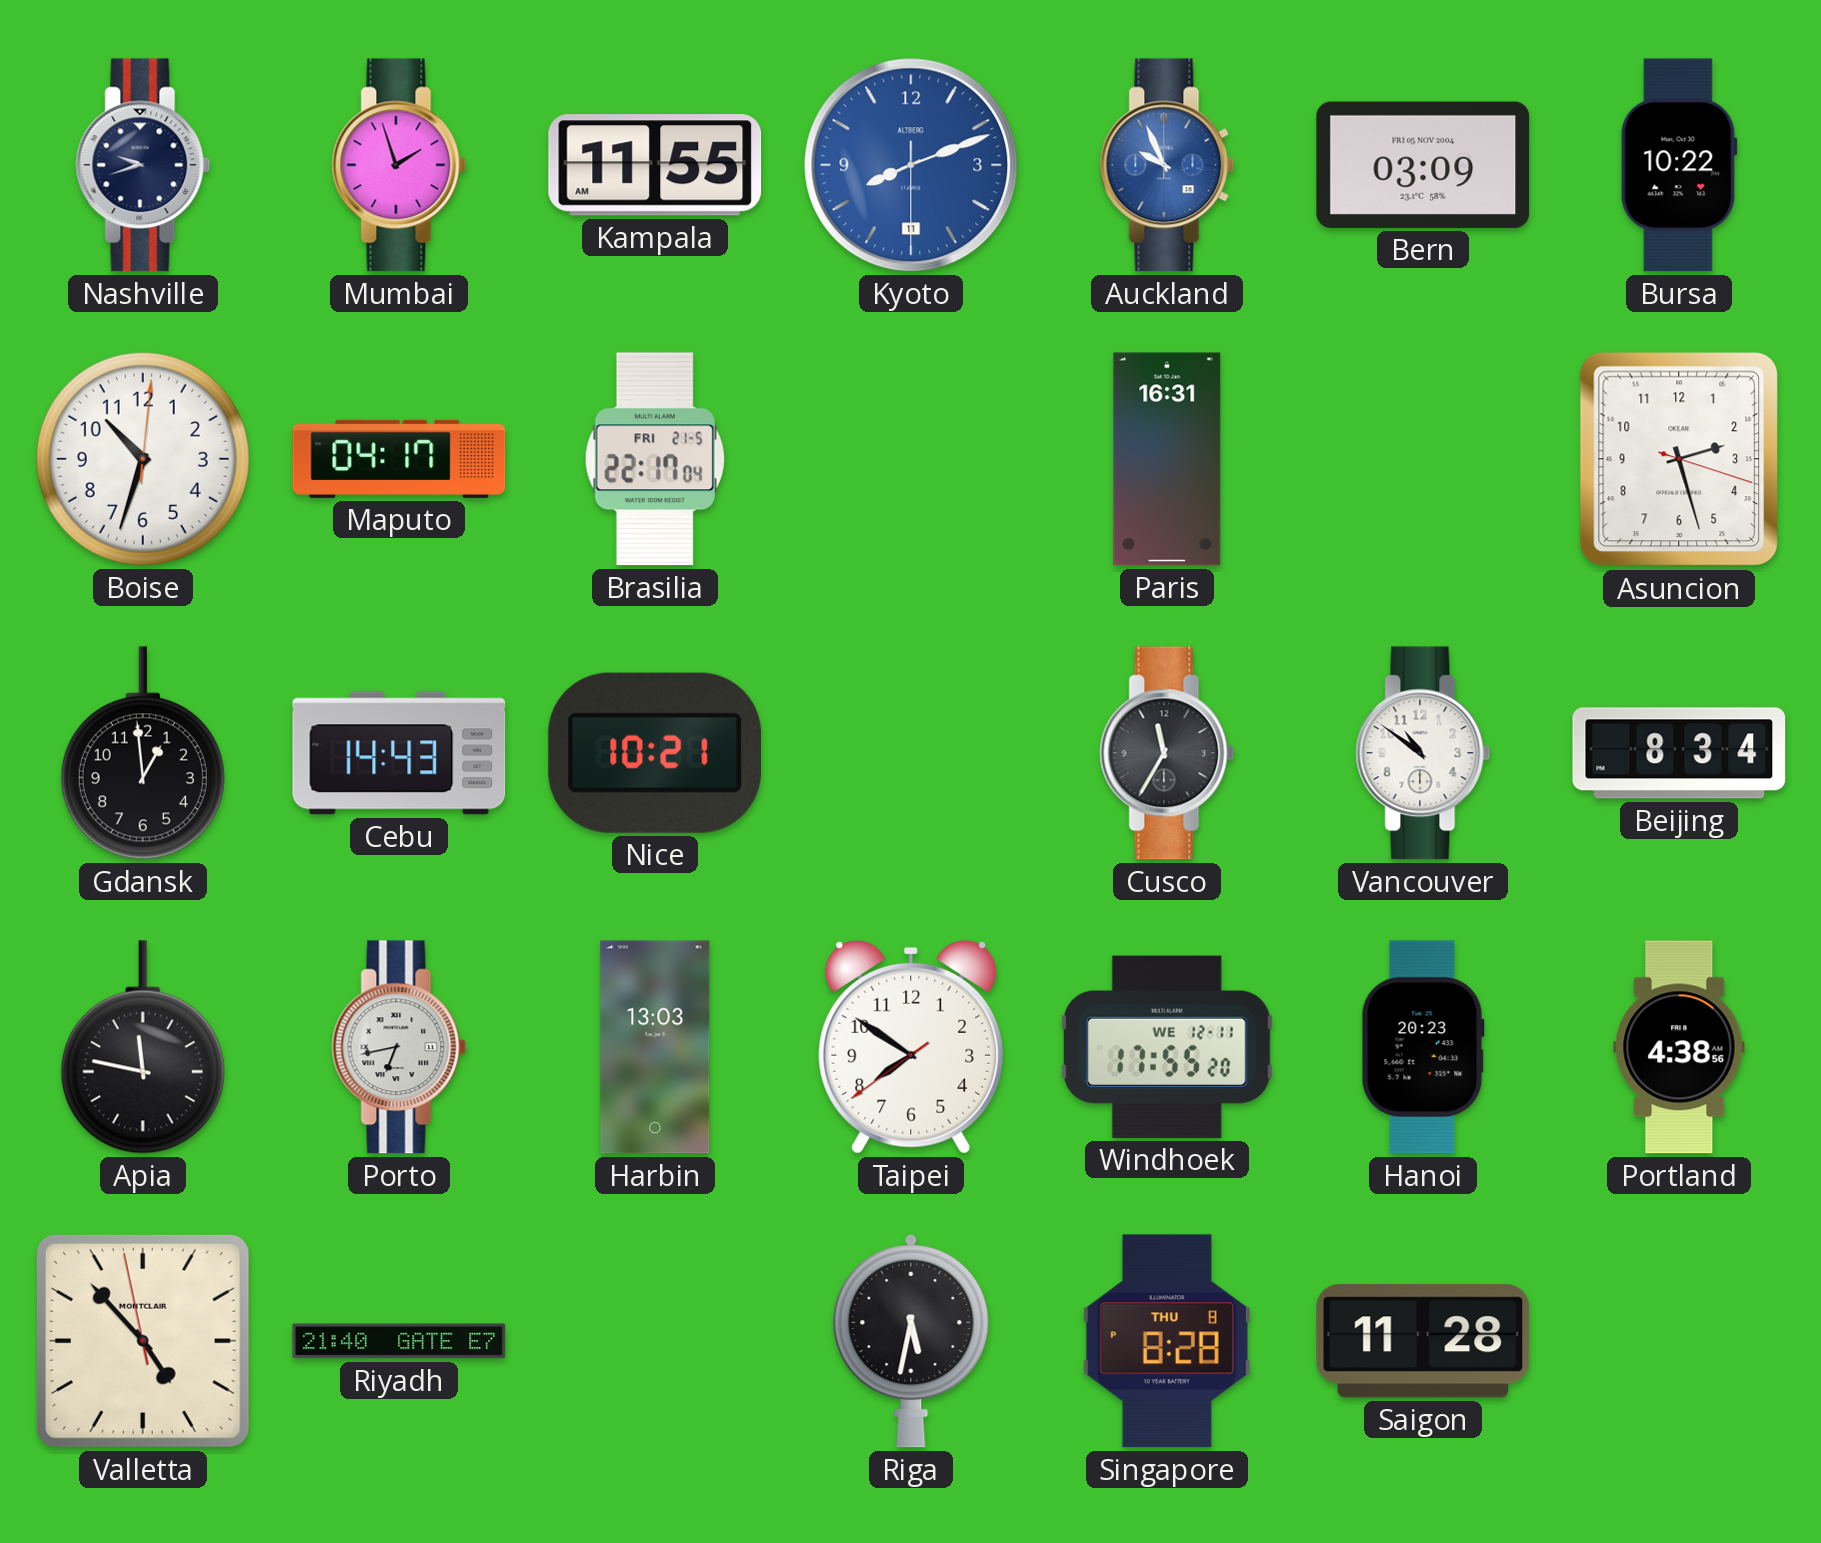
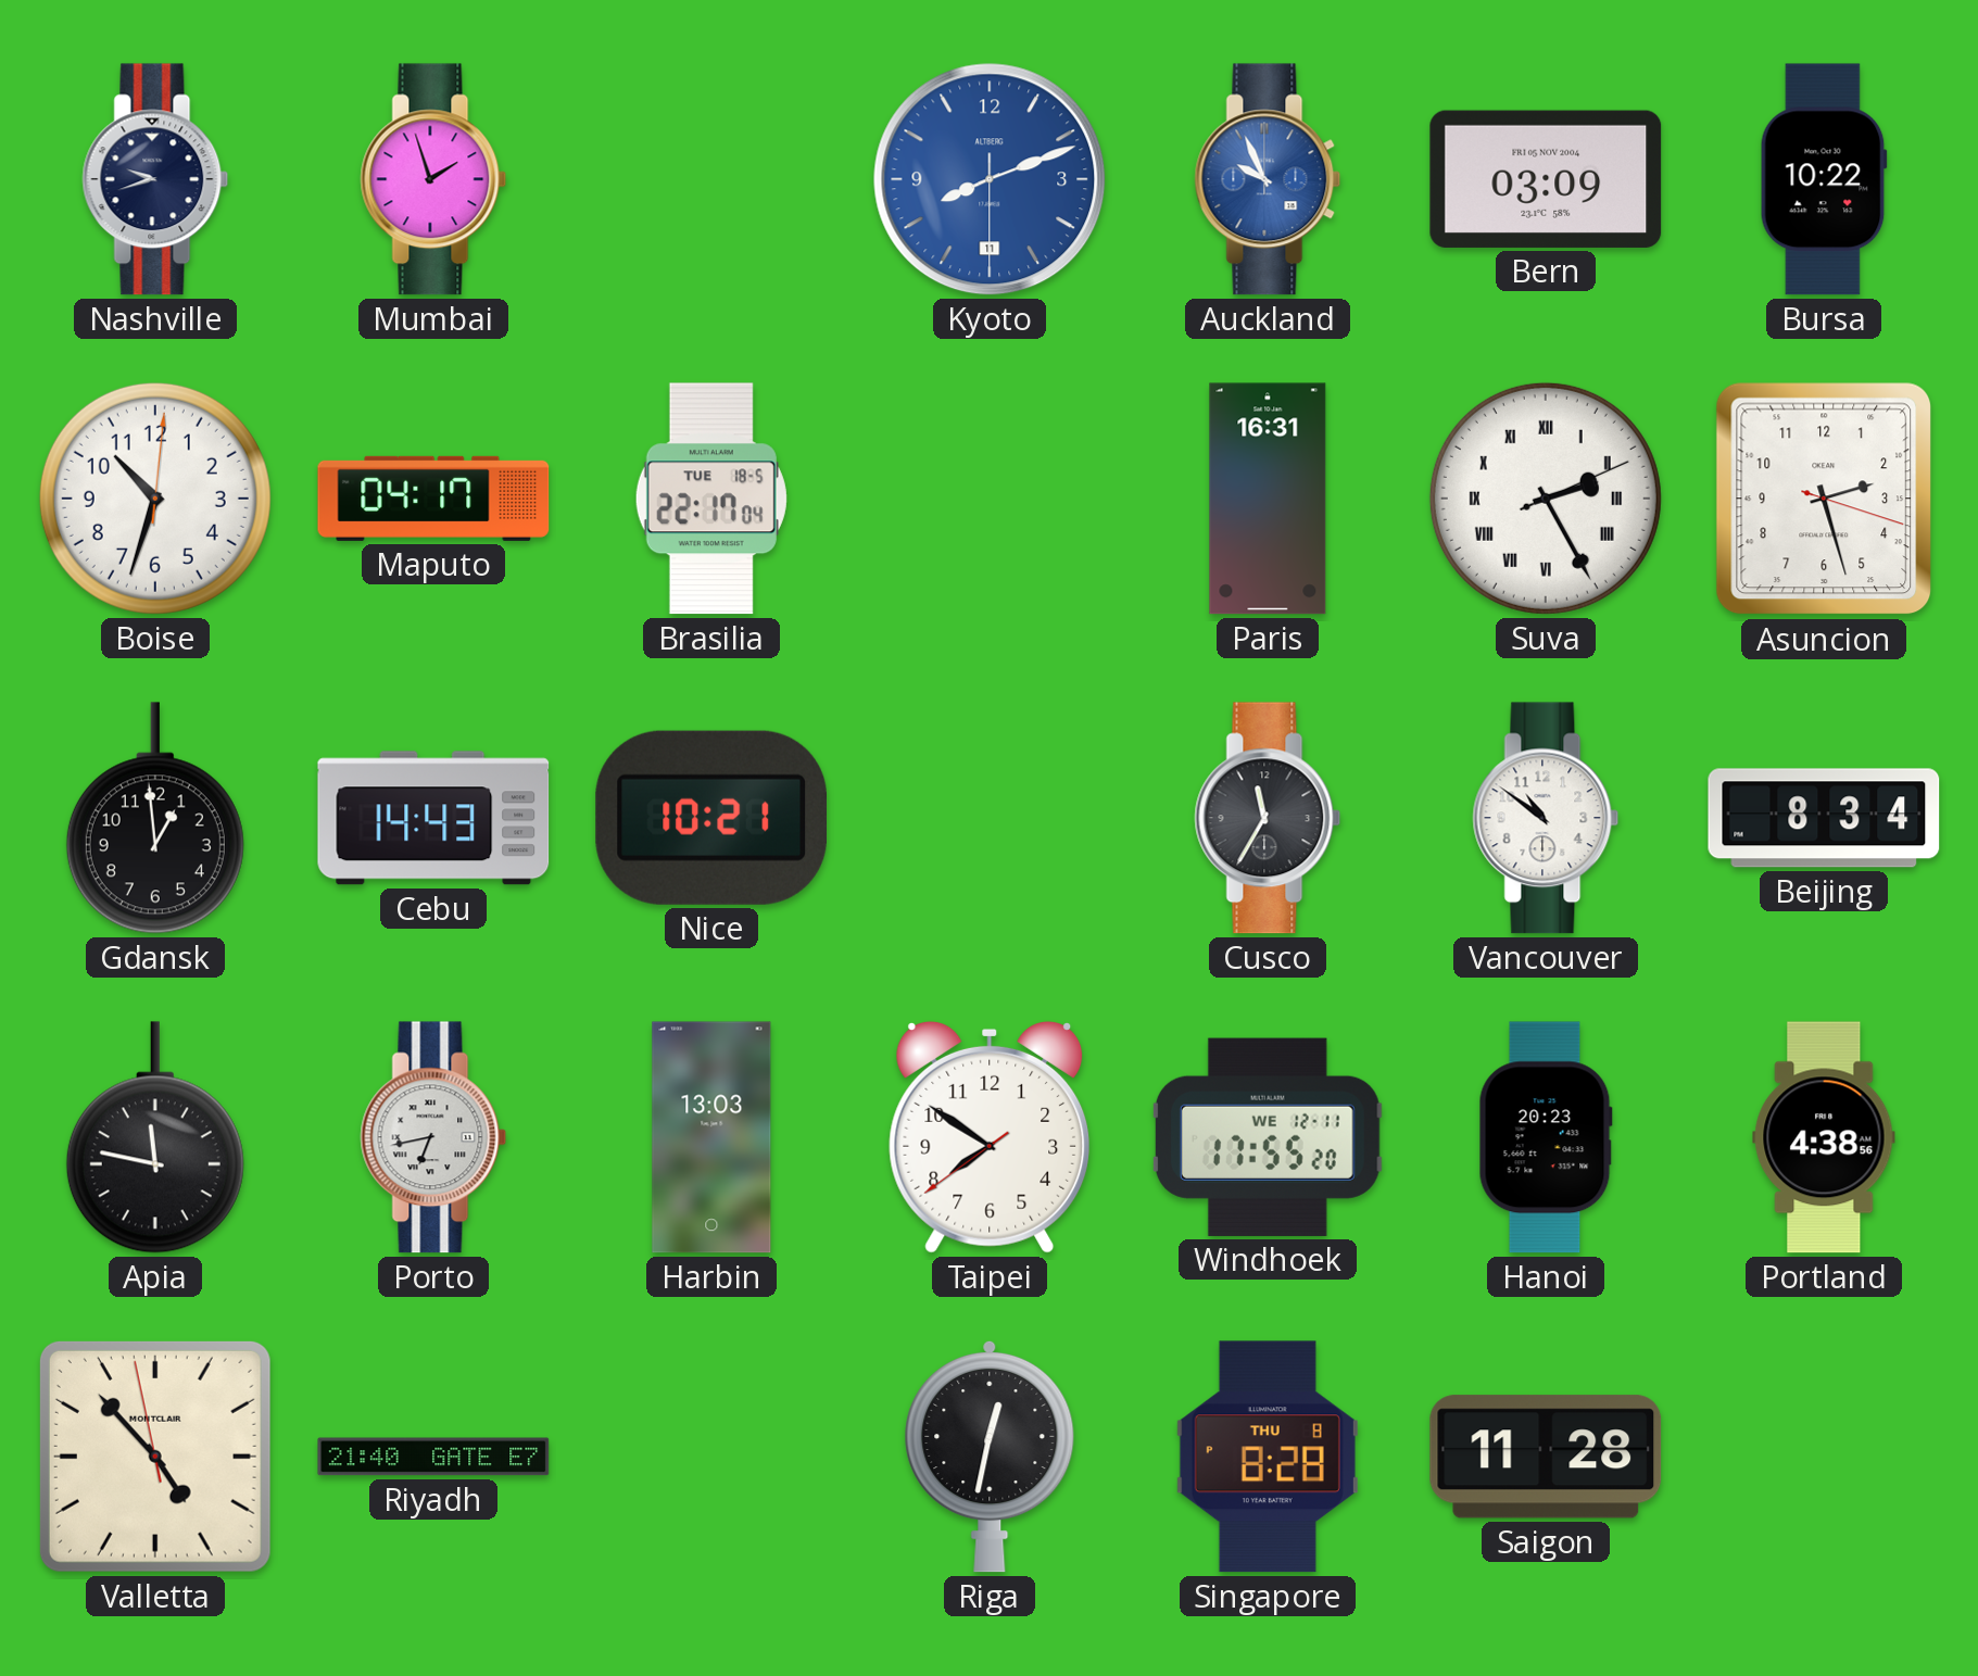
Kampala: 11:55 -> none (655, 165)
Brasilia date: FRI 21-5 -> TUE 18-5 (711, 499)
Suva: none -> 2:25 (1546, 499)
Riga: 5:32 -> 12:32 (990, 1457)
